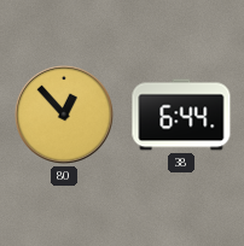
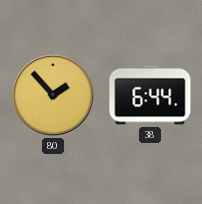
80: 12:53 -> 1:53 (53, 95)
